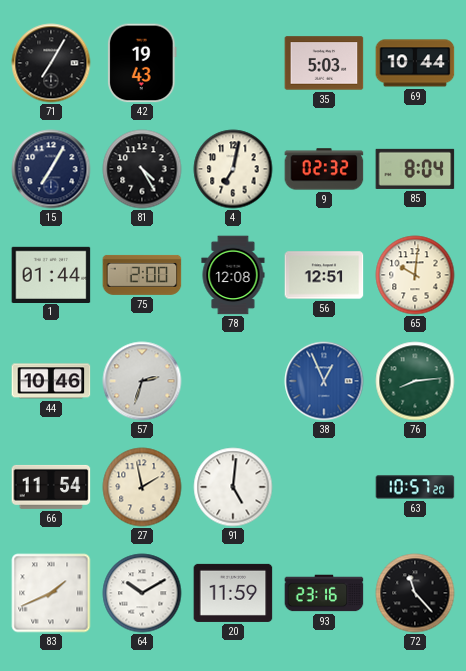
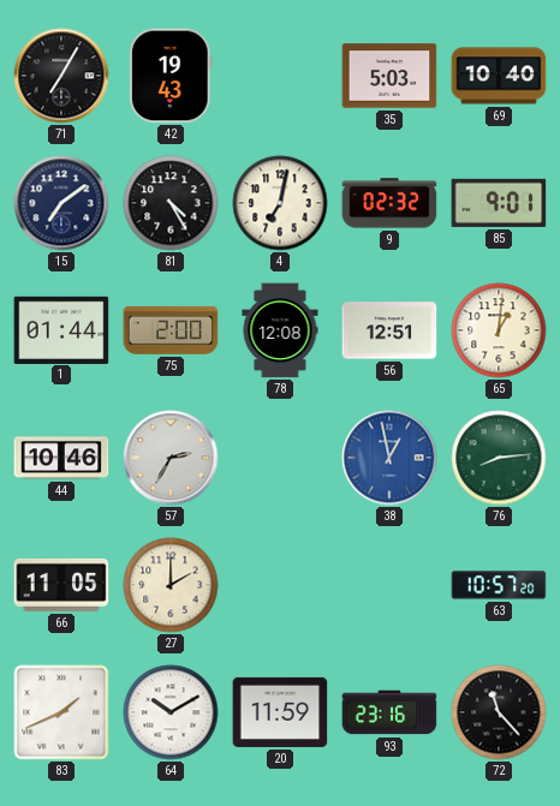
69: 10:44 -> 10:40 (499, 76)
15: 7:05 -> 7:09 (61, 203)
85: 8:04 -> 9:01 (499, 203)
65: 10:01 -> 1:01 (499, 330)
57: 2:33 -> 2:35 (171, 458)
38: 12:56 -> 12:58 (389, 458)
66: 11:54 -> 11:05 (61, 585)
27: 1:58 -> 2:00 (171, 585)
91: 5:01 -> none (233, 487)
